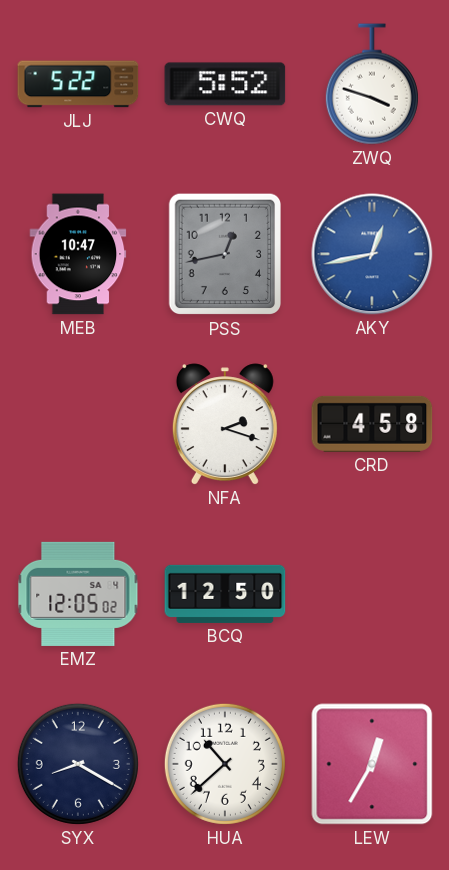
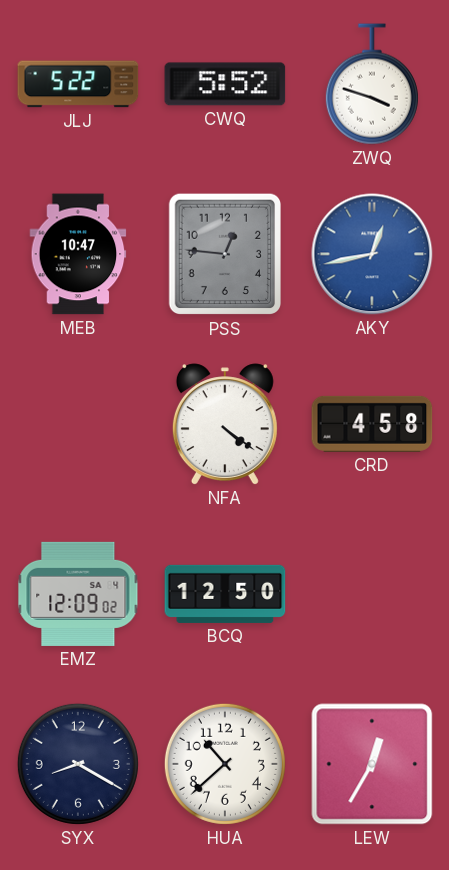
PSS: 12:43 -> 12:46 (224, 254)
NFA: 2:18 -> 4:21 (225, 424)
EMZ: 12:05 -> 12:09 (78, 594)
